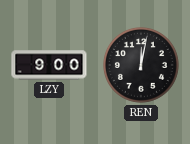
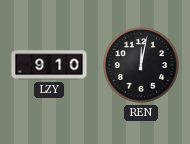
LZY: 9:00 -> 9:10 (49, 65)
